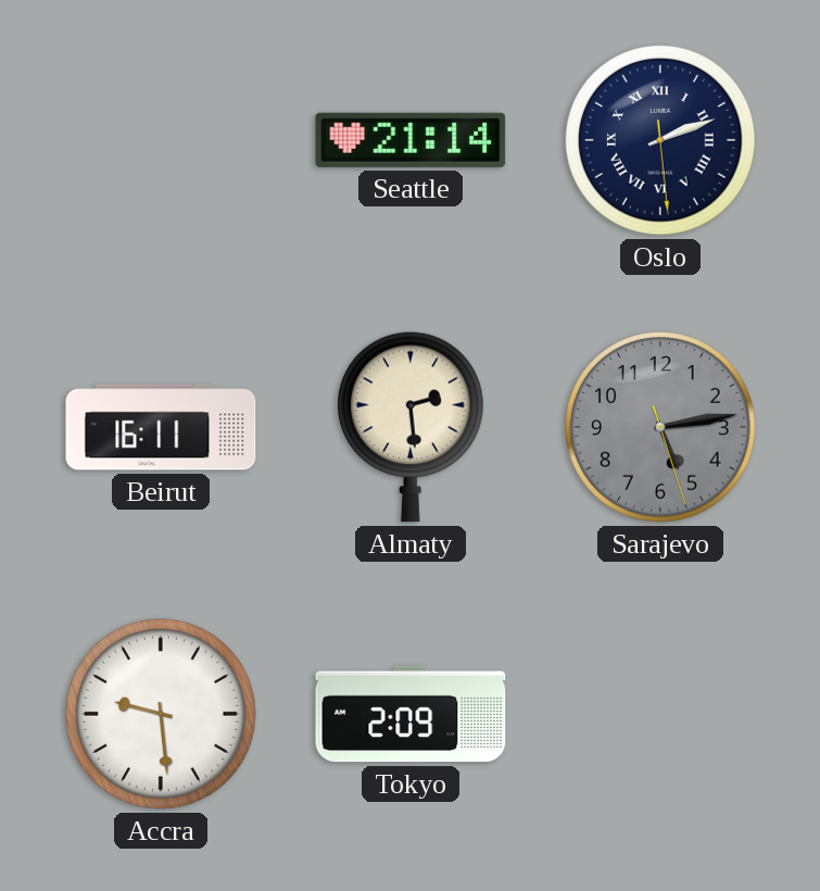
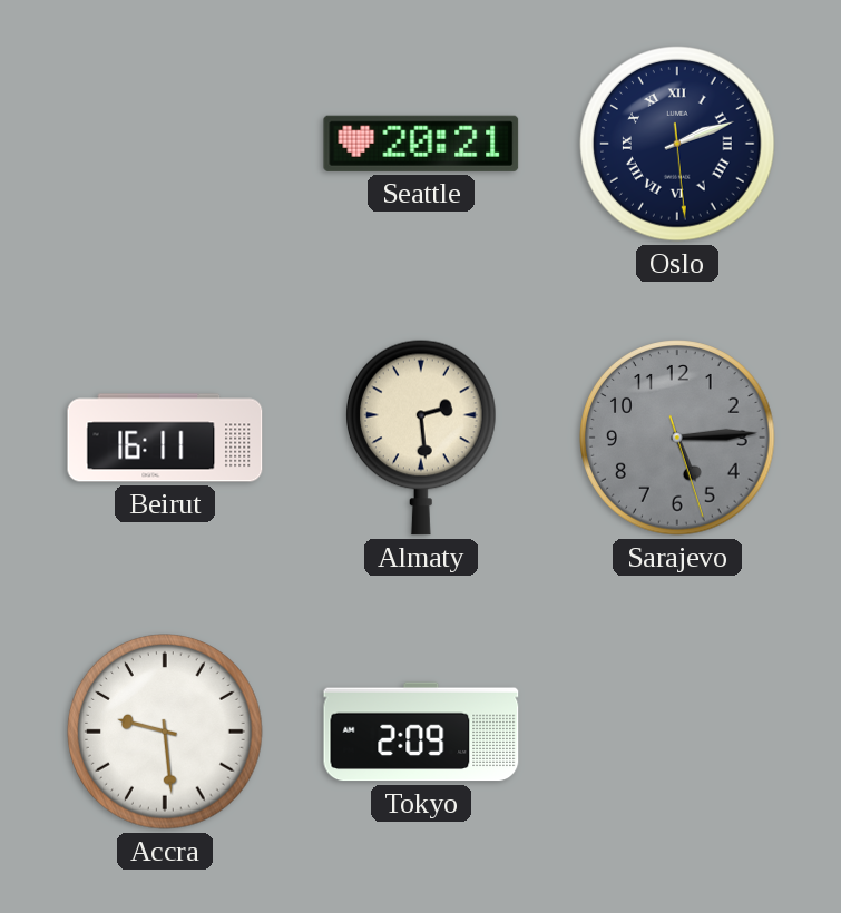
Seattle: 21:14 -> 20:21 (421, 144)
Sarajevo: 5:13 -> 5:14 (677, 438)
